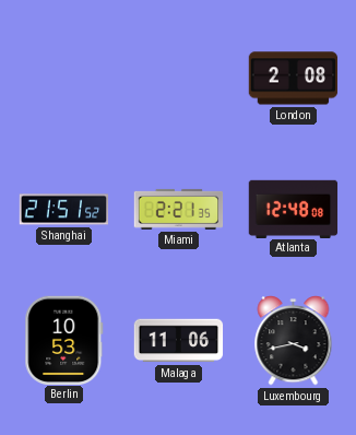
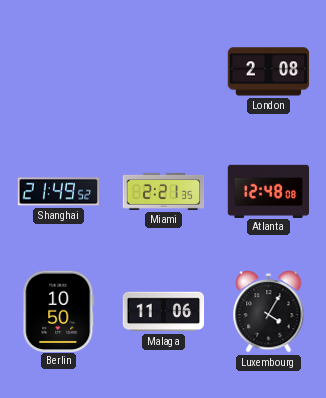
Shanghai: 21:51 -> 21:49 (59, 192)
Berlin: 10:53 -> 10:50 (59, 311)
Luxembourg: 3:43 -> 4:05 (269, 312)
